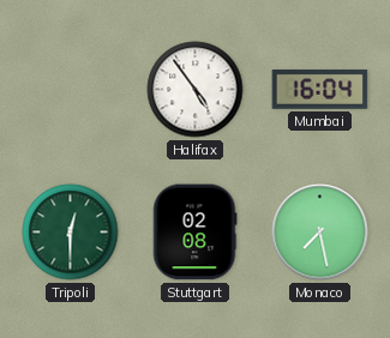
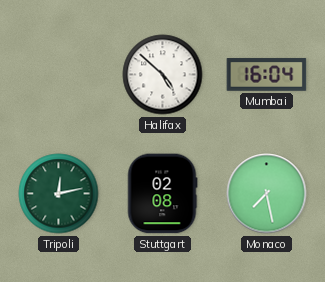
Halifax: 4:54 -> 4:52 (163, 75)
Tripoli: 12:30 -> 12:13 (59, 194)
